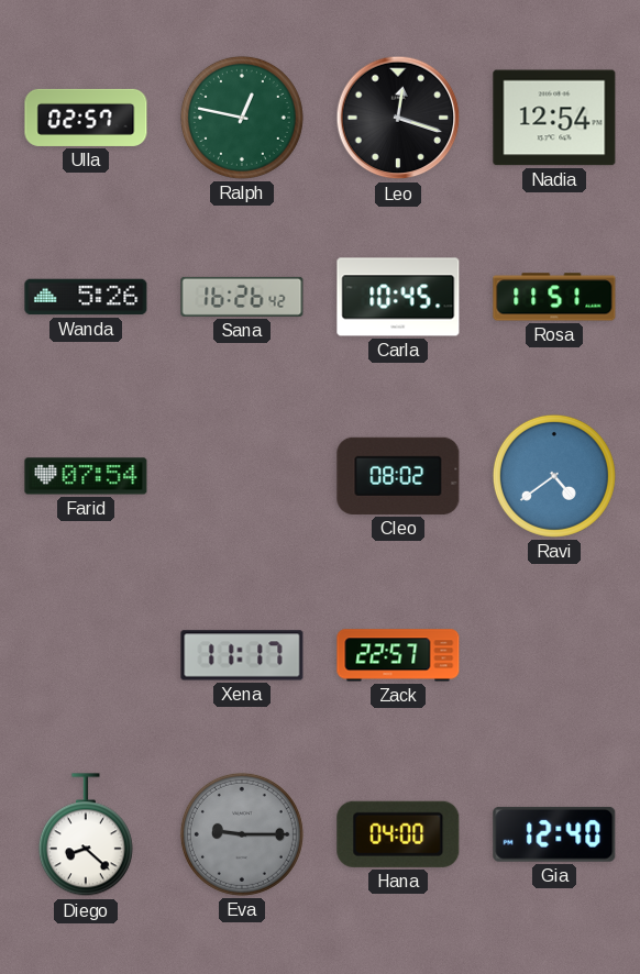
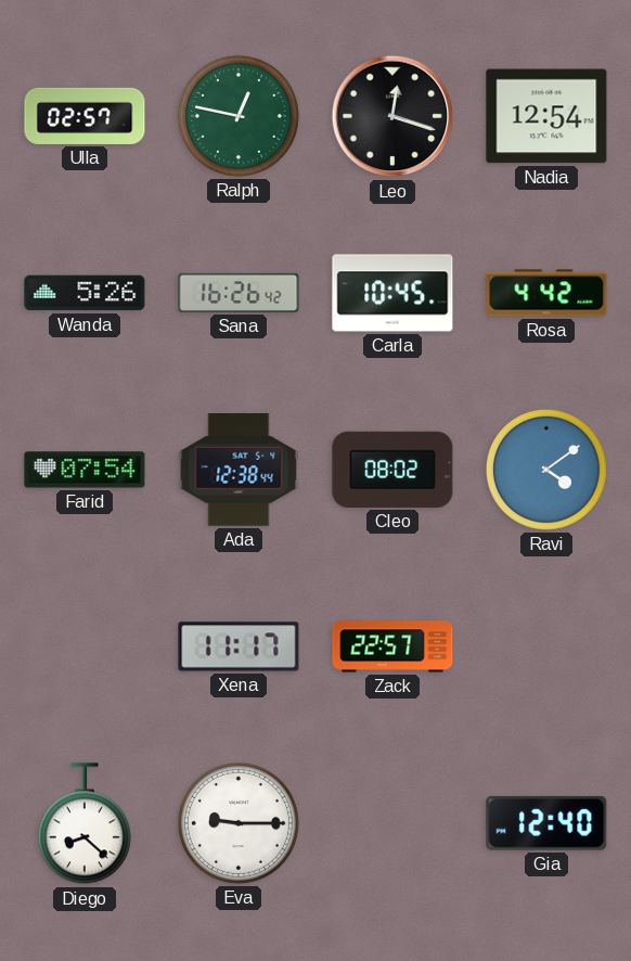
Rosa: 11:51 -> 4:42 (546, 293)
Ada: none -> 12:38 (239, 470)
Ravi: 4:39 -> 4:09 (546, 470)
Eva dial: grey -> white (239, 823)
Hana: 04:00 -> none (398, 834)
